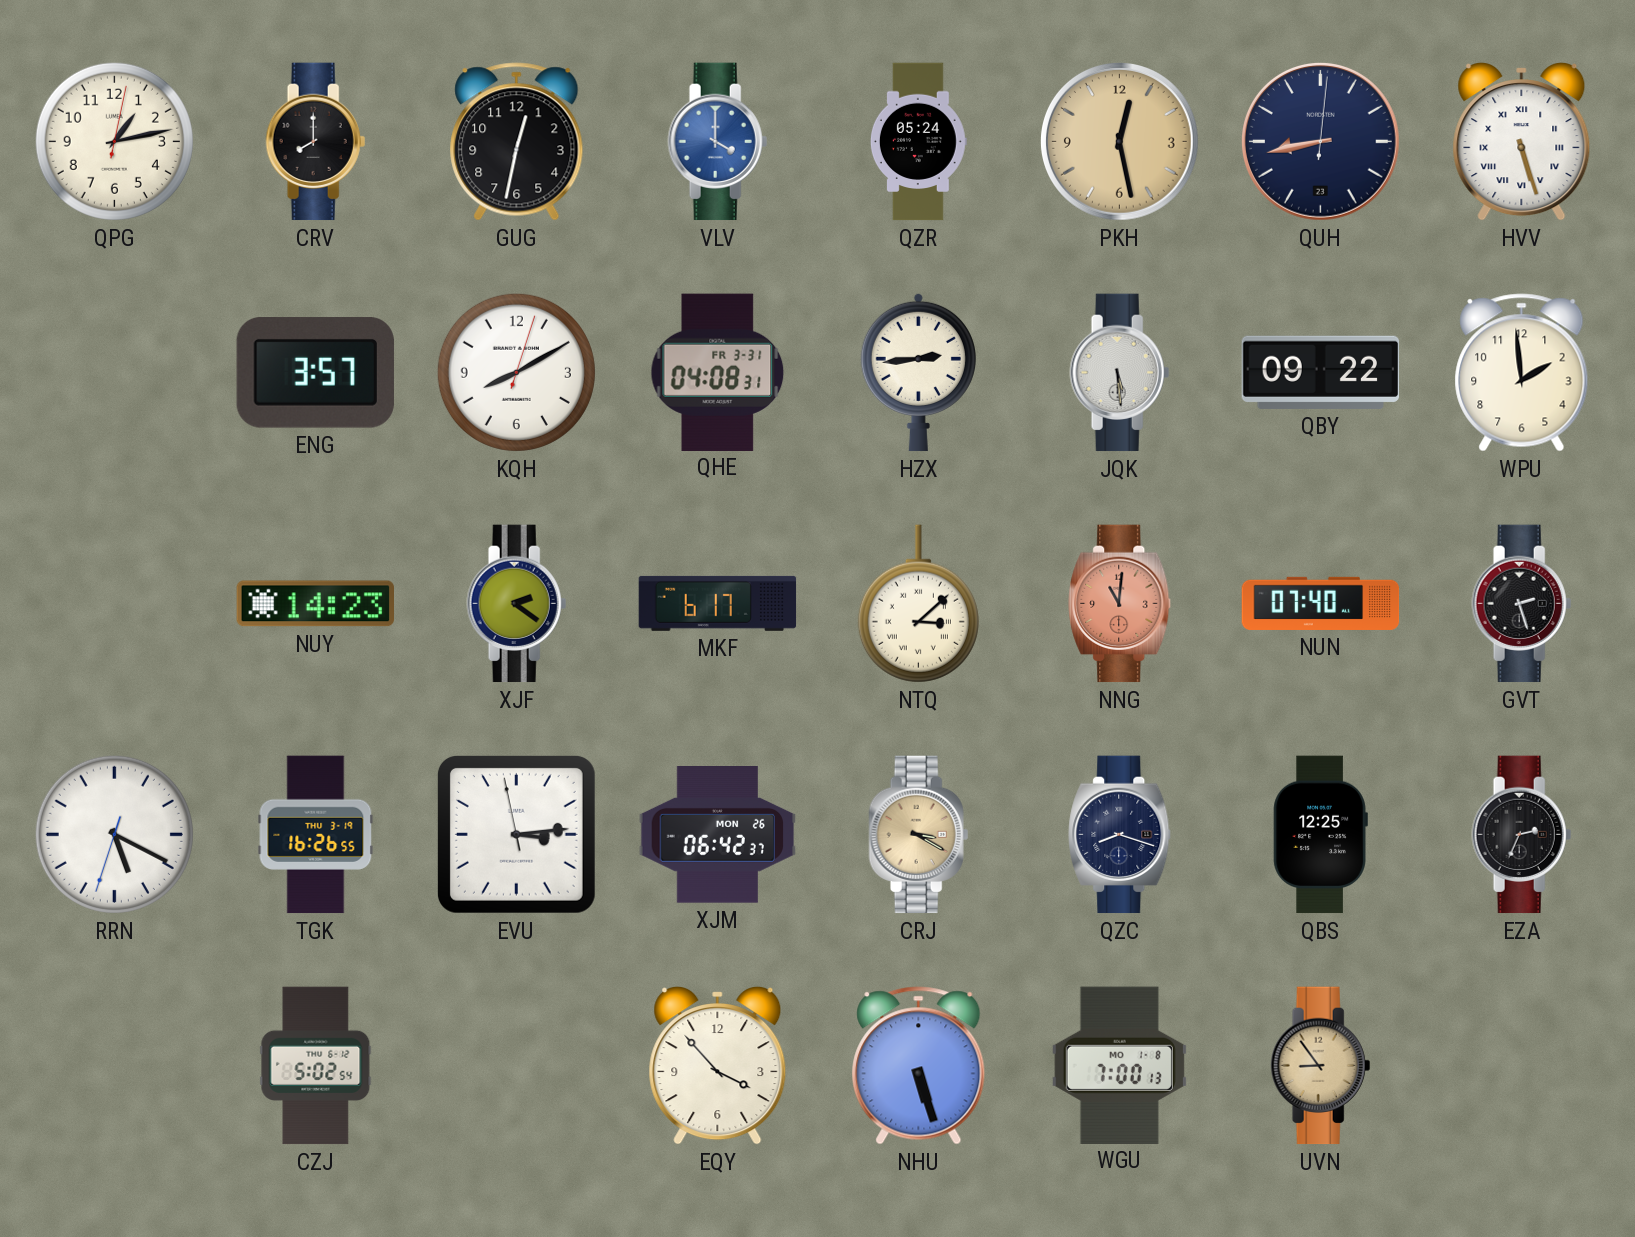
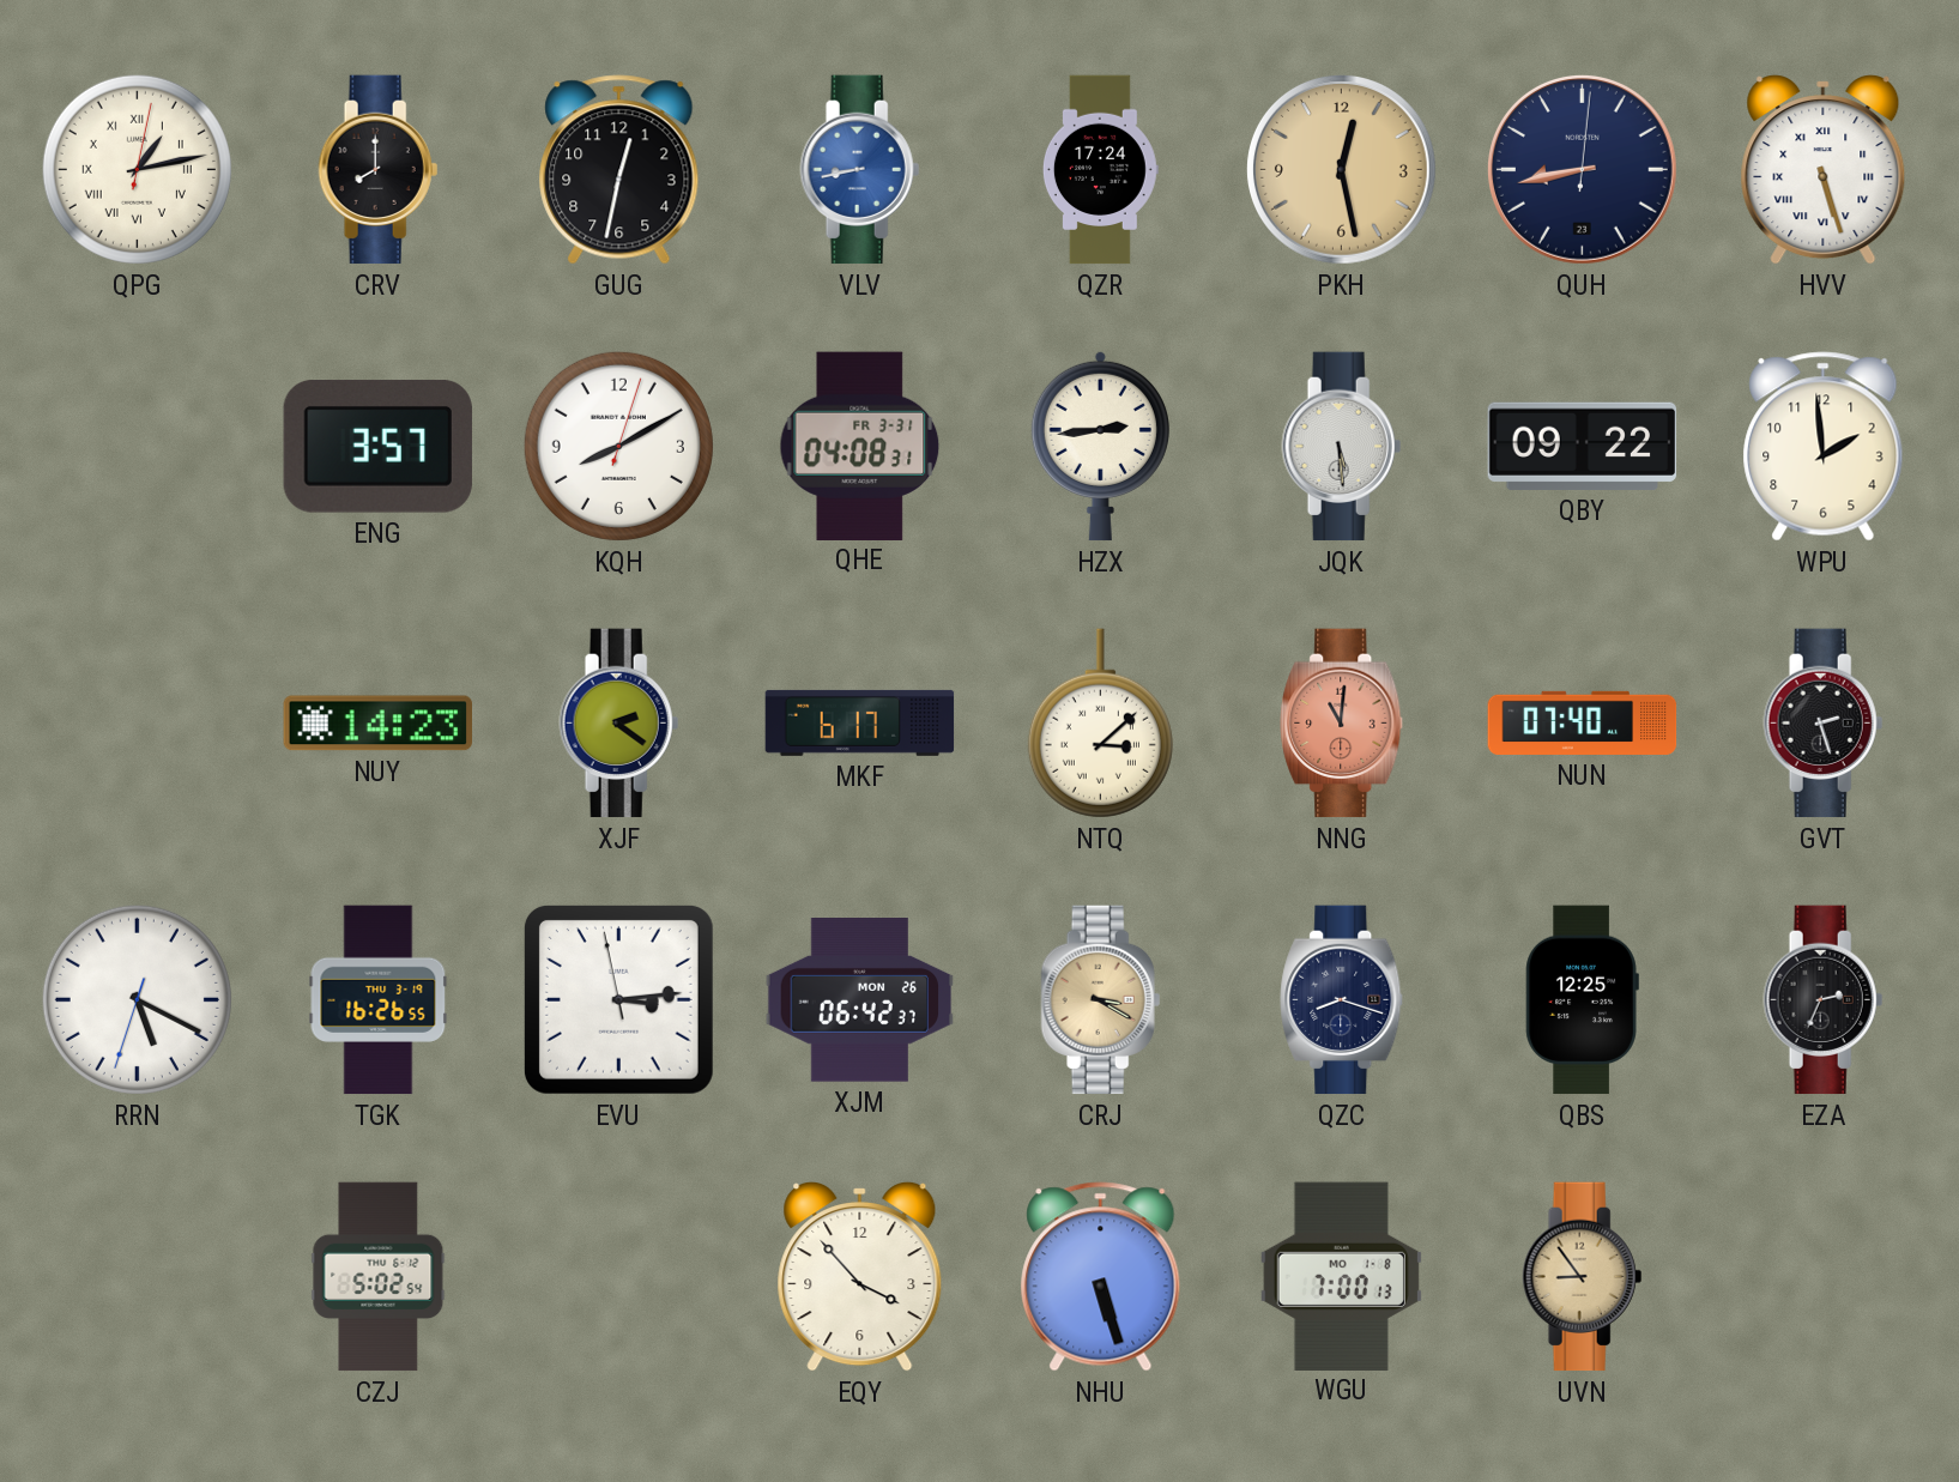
QPG numerals: Arabic -> Roman (137, 169)
VLV: 4:00 -> 8:43 (860, 170)
QZR: 05:24 -> 17:24 (1100, 170)
